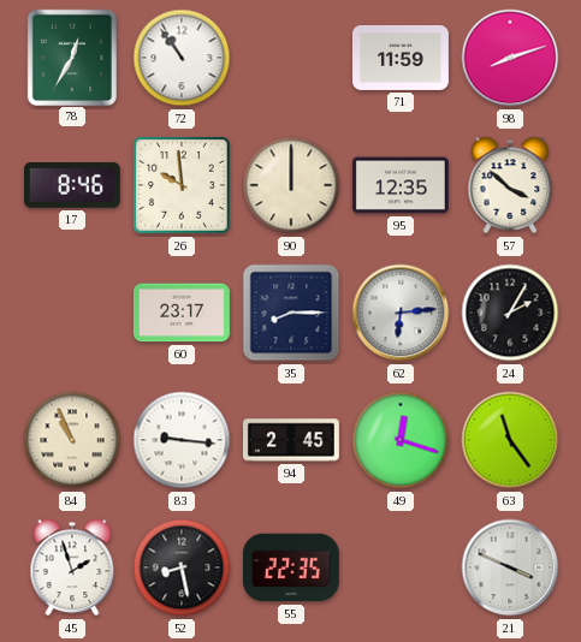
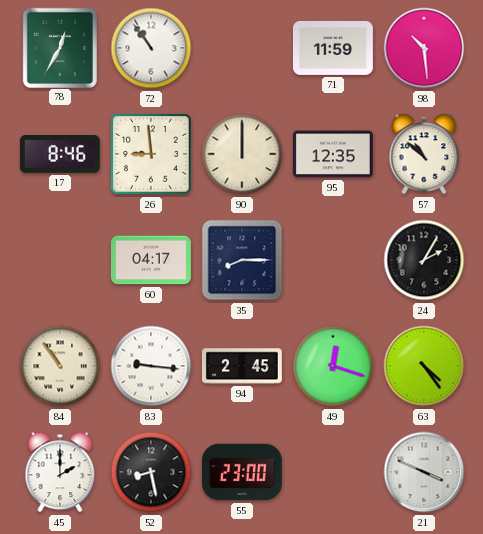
98: 8:12 -> 10:29 (424, 48)
26: 9:59 -> 8:59 (151, 154)
57: 3:52 -> 10:52 (424, 154)
60: 23:17 -> 04:17 (151, 260)
62: 6:14 -> none (401, 313)
84: 10:56 -> 10:54 (60, 366)
63: 11:24 -> 4:24 (424, 366)
45: 1:57 -> 2:00 (60, 472)
55: 22:35 -> 23:00 (243, 472)
